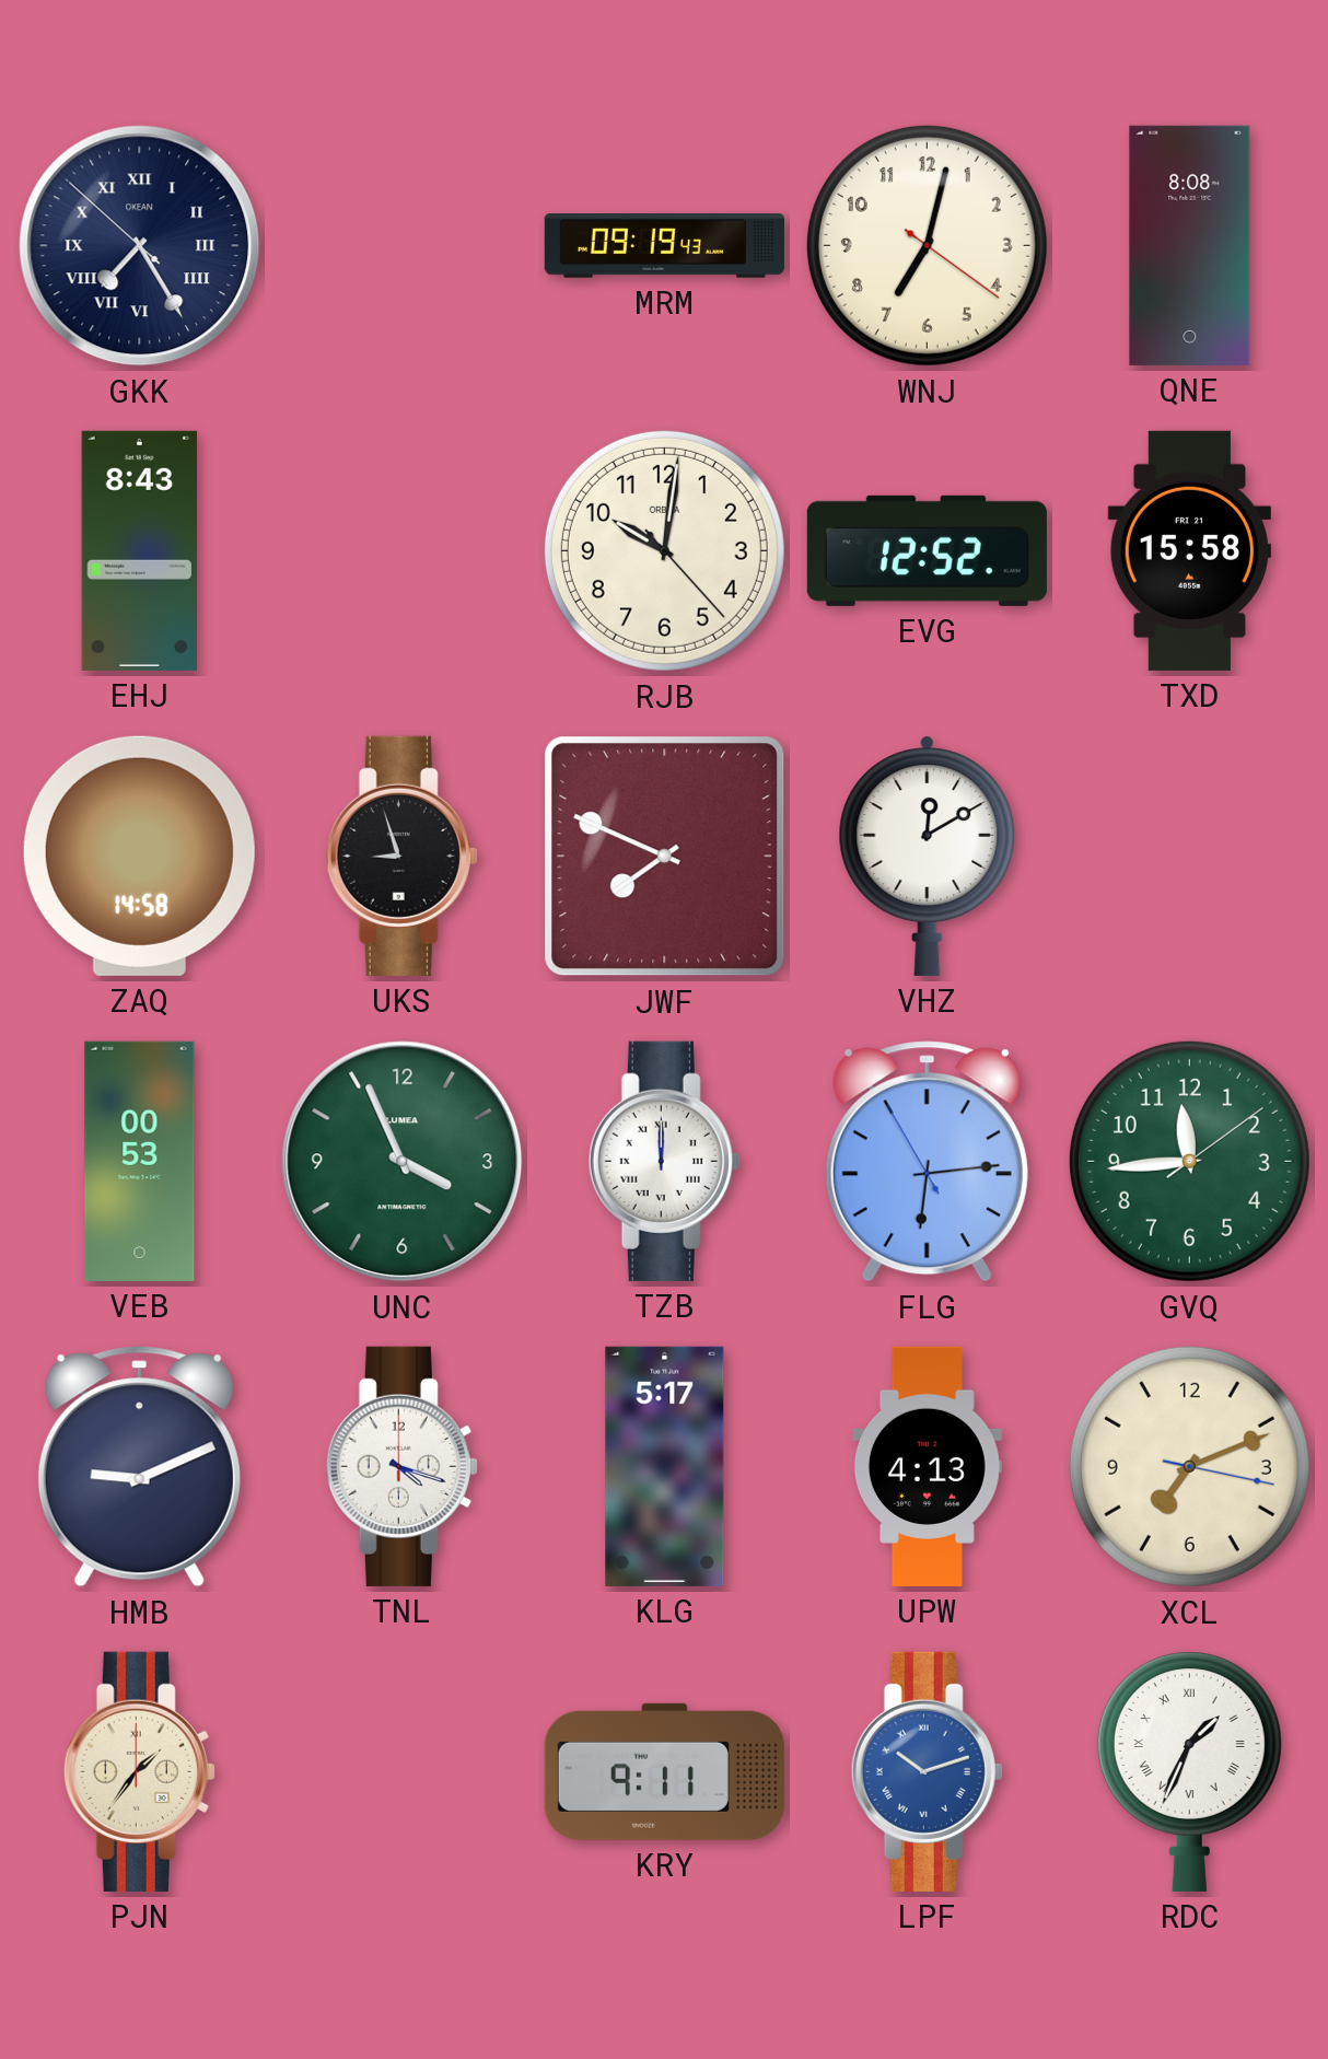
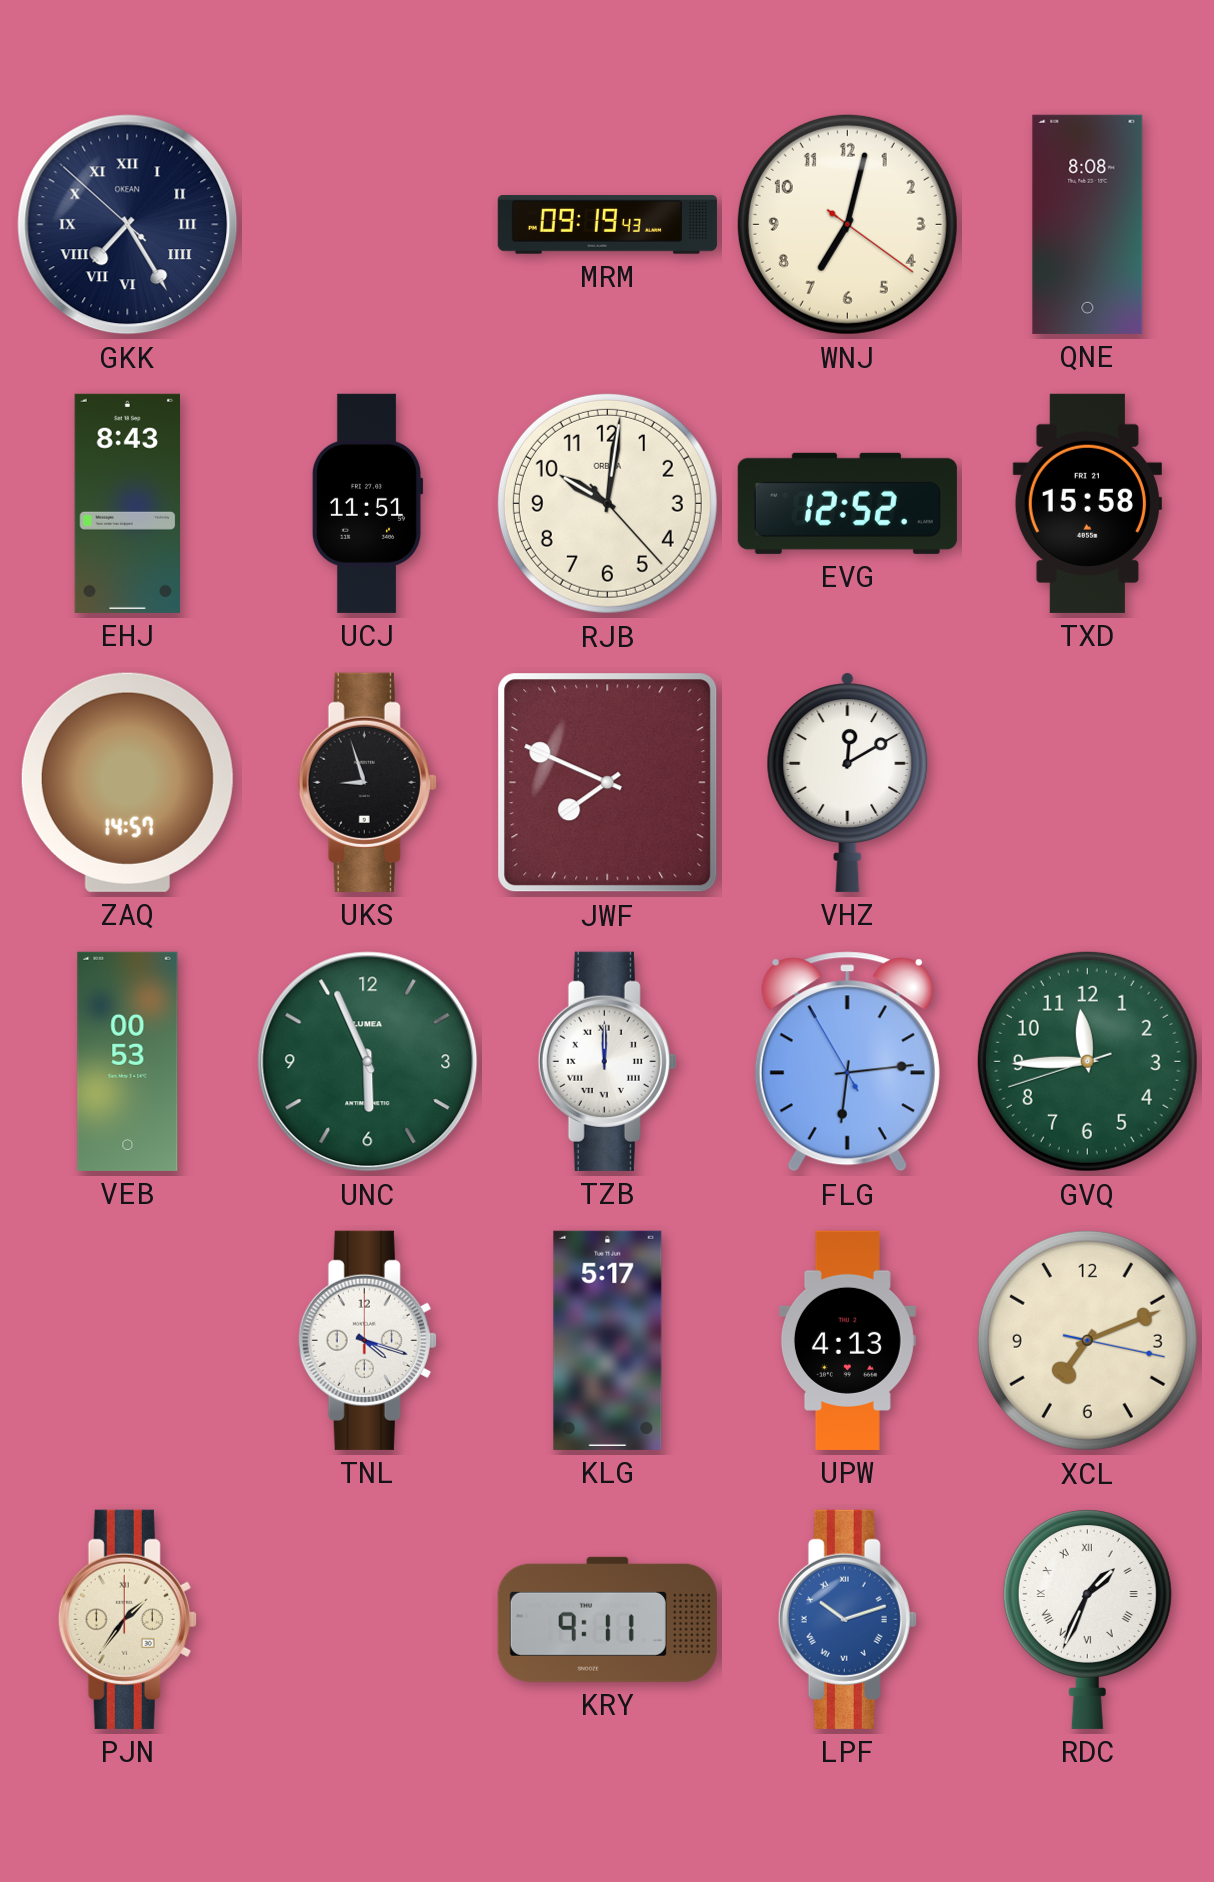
UCJ: none -> 11:51 (367, 503)
ZAQ: 14:58 -> 14:57 (127, 782)
UNC: 3:56 -> 5:56 (368, 1062)
GVQ: 11:44:09 -> 11:44:42 (1087, 1061)
HMB: 9:11 -> none (139, 1467)
